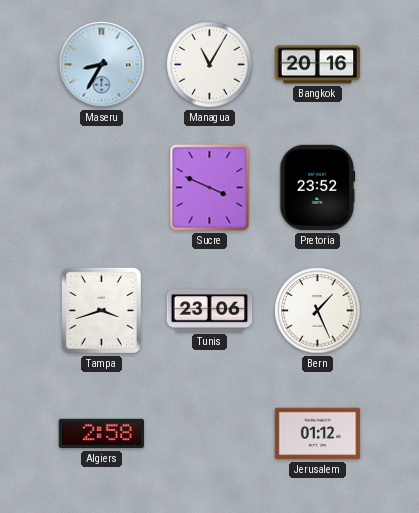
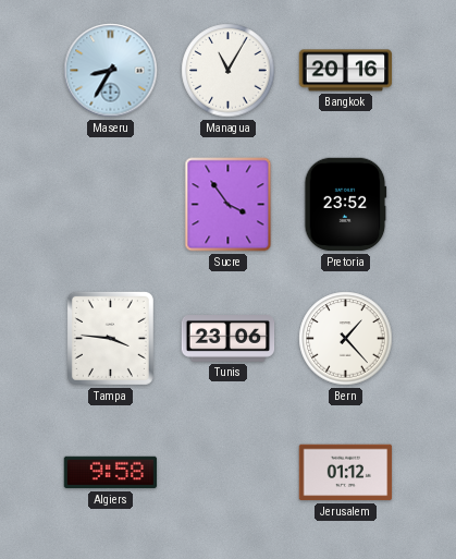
Sucre: 3:49 -> 3:54 (229, 205)
Tampa: 3:42 -> 3:46 (110, 338)
Bern: 1:26 -> 1:23 (346, 339)
Algiers: 2:58 -> 9:58 (111, 473)
